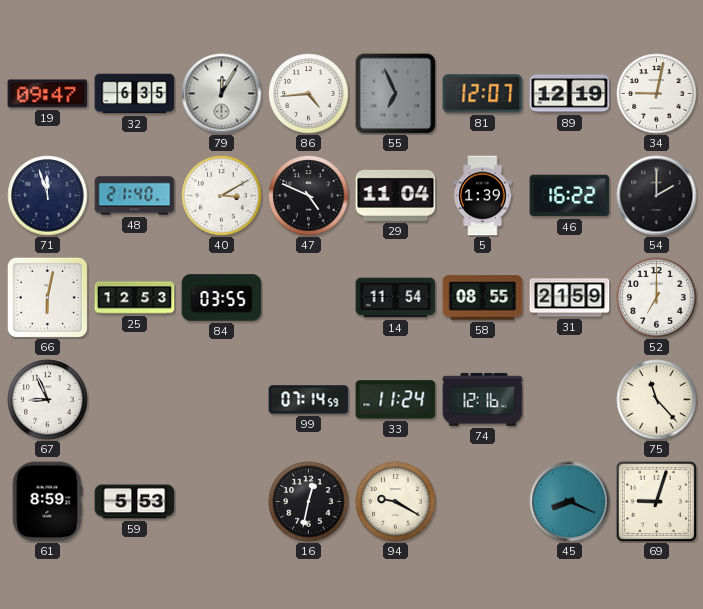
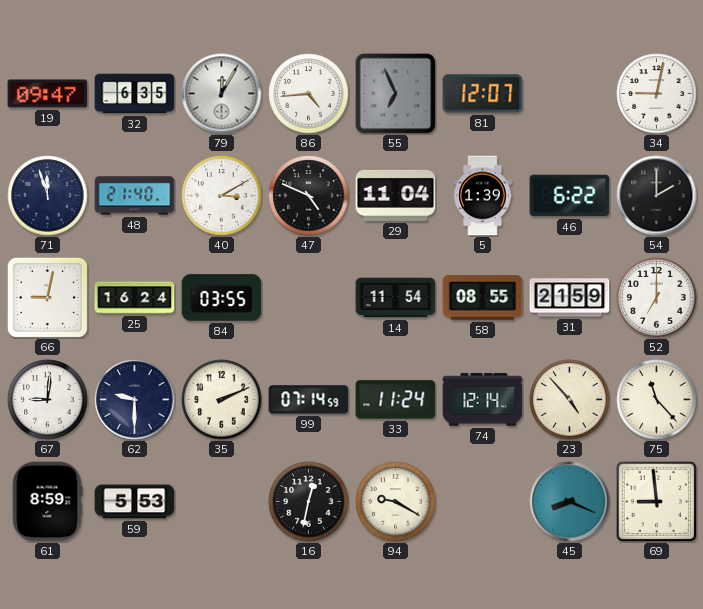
89: 12:19 -> none (570, 94)
46: 16:22 -> 6:22 (570, 196)
66: 6:02 -> 9:02 (47, 297)
25: 12:53 -> 16:24 (135, 298)
67: 8:56 -> 9:01 (48, 400)
62: none -> 9:30 (135, 400)
35: none -> 2:11 (222, 400)
74: 12:16 -> 12:14 (483, 399)
23: none -> 4:53 (570, 400)
69: 9:03 -> 8:59 (656, 501)
